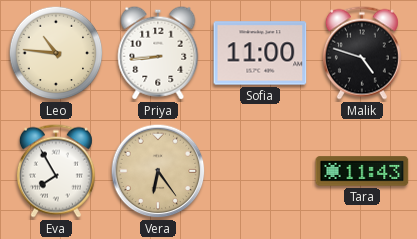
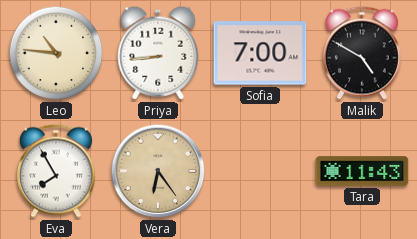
Sofia: 11:00 -> 7:00 (260, 53)
Malik: 4:48 -> 4:50 (362, 53)
